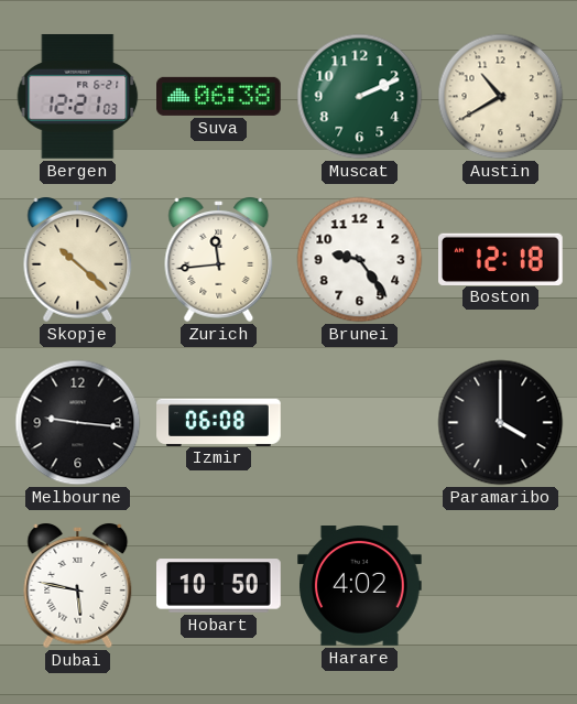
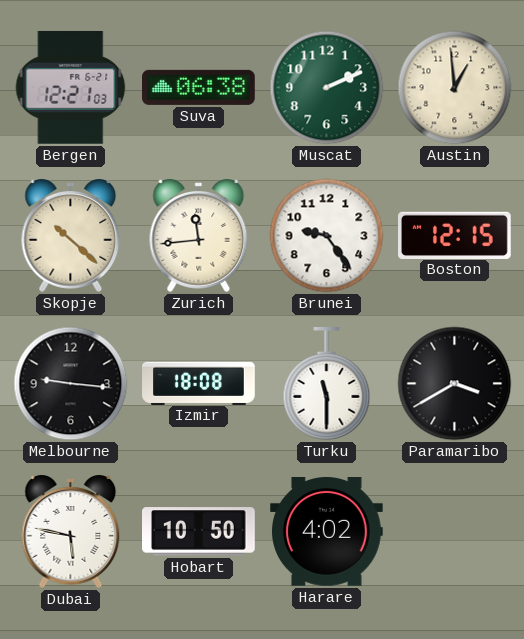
Austin: 10:40 -> 12:59 (455, 88)
Boston: 12:18 -> 12:15 (455, 235)
Izmir: 06:08 -> 18:08 (199, 383)
Turku: none -> 11:30 (327, 384)
Paramaribo: 4:00 -> 3:40 (455, 384)
